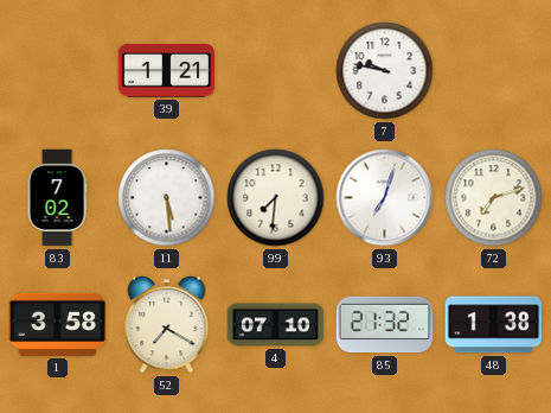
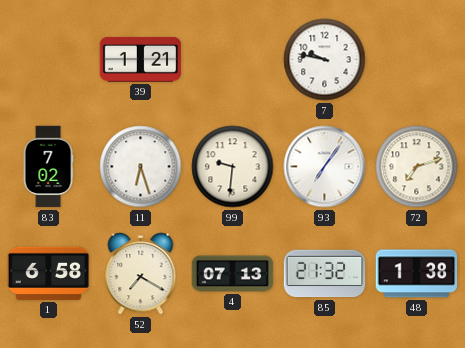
11: 5:29 -> 6:27 (141, 167)
99: 7:31 -> 9:31 (233, 167)
93: 7:03 -> 7:06 (325, 167)
1: 3:58 -> 6:58 (49, 273)
4: 07:10 -> 07:13 (233, 274)
